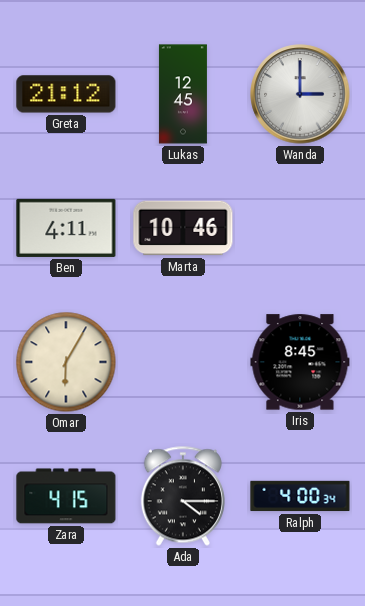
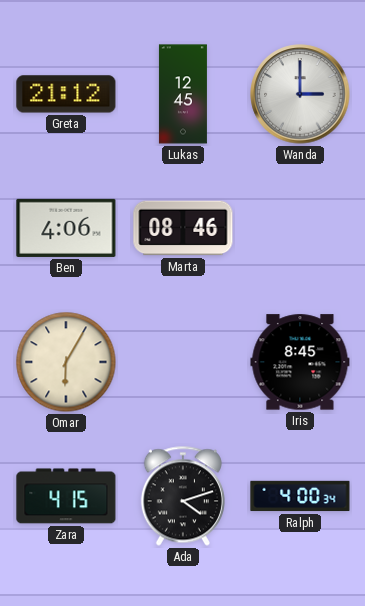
Ben: 4:11 -> 4:06 (66, 228)
Marta: 10:46 -> 08:46 (183, 228)
Ada: 4:15 -> 4:12 (183, 496)
